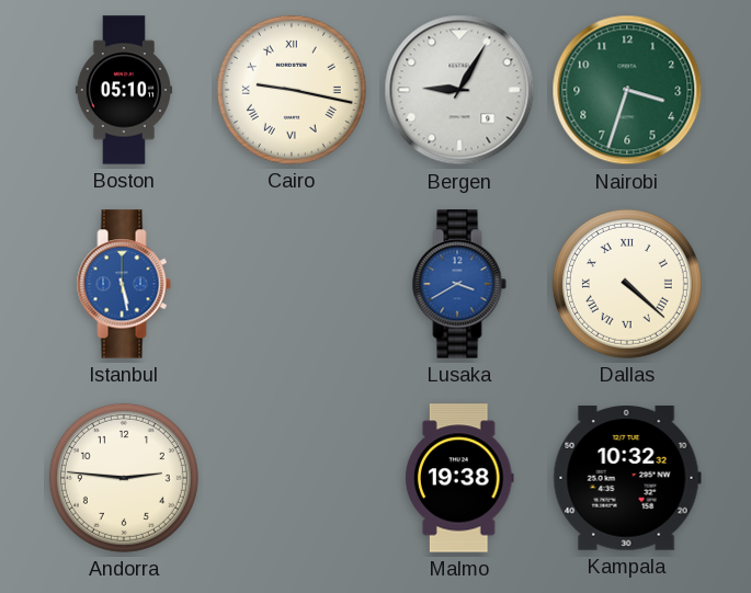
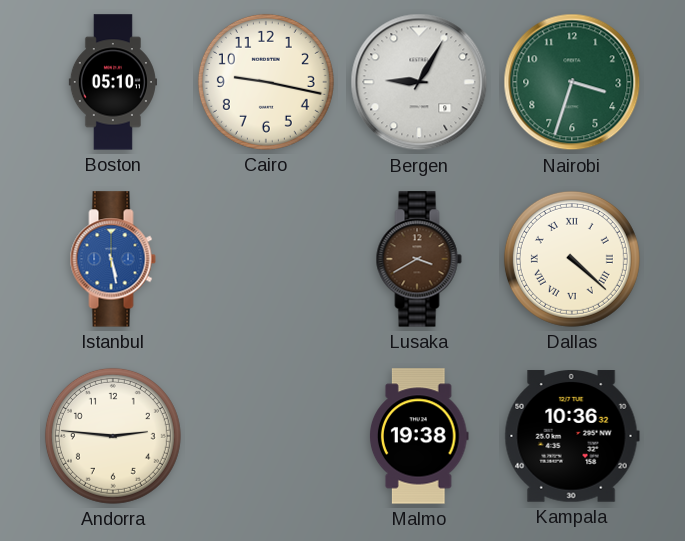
Cairo numerals: Roman -> Arabic (266, 82)
Lusaka dial: blue -> brown (419, 259)
Kampala: 10:32 -> 10:36 (572, 437)
